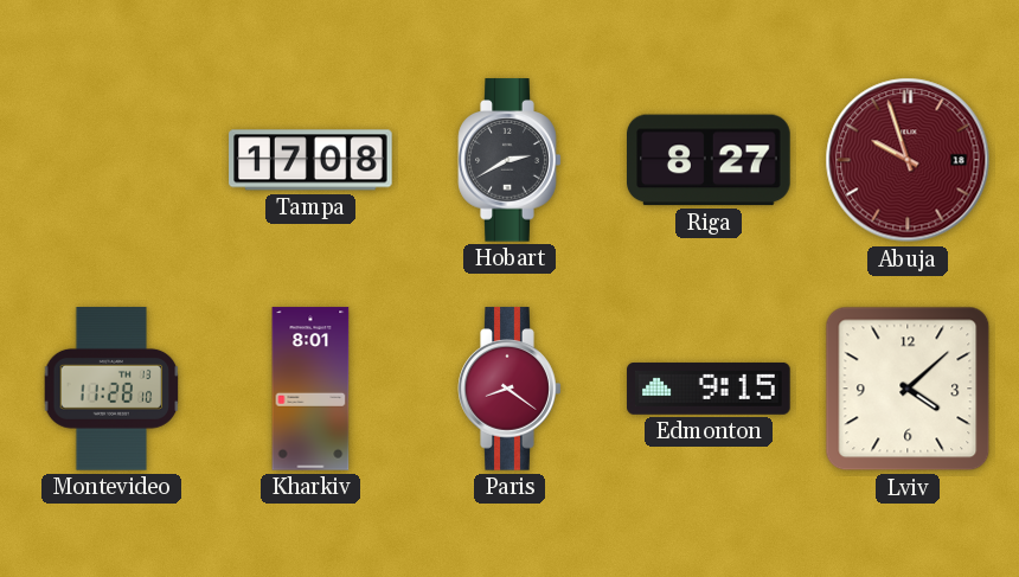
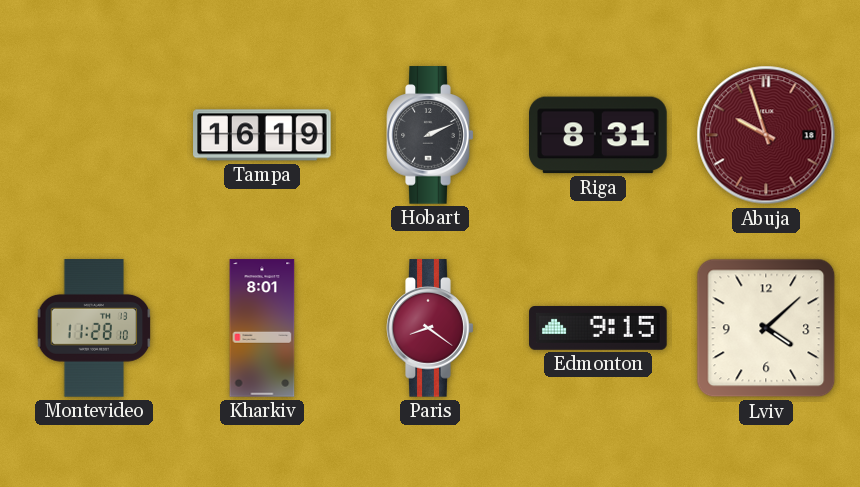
Tampa: 17:08 -> 16:19 (262, 135)
Hobart: 2:40 -> 2:11 (430, 135)
Riga: 8:27 -> 8:31 (599, 135)
